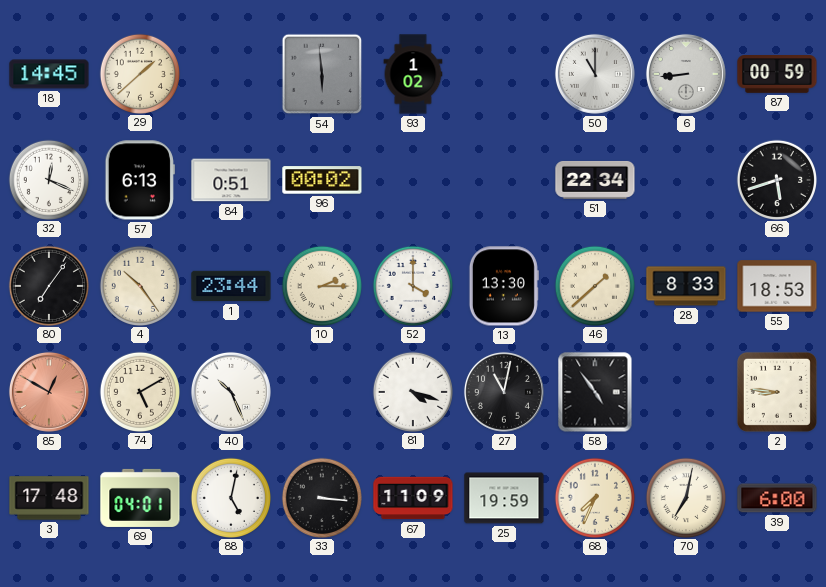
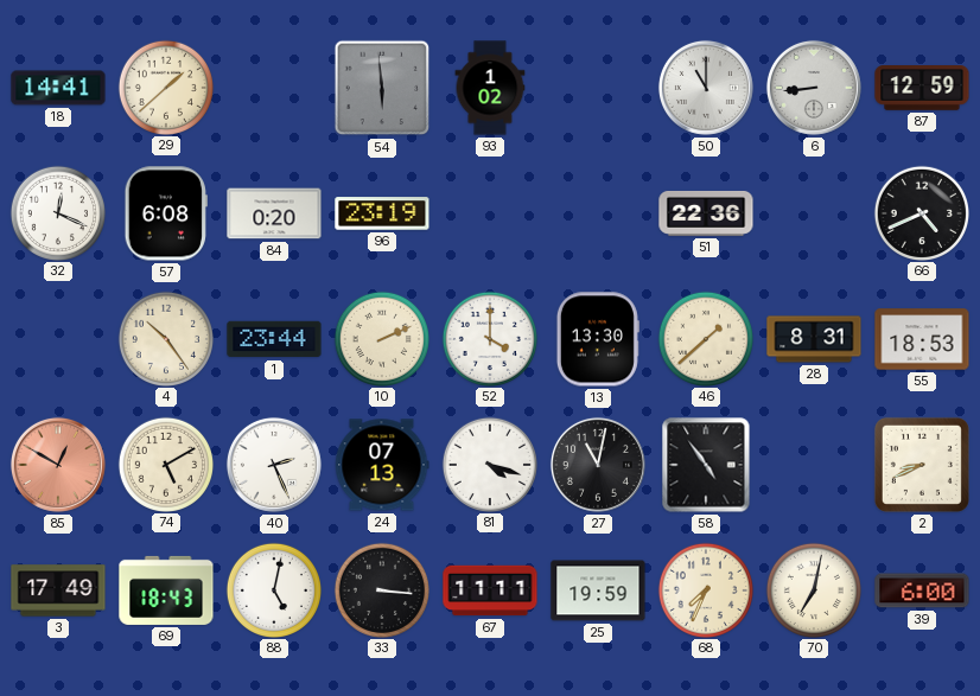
18: 14:45 -> 14:41 (58, 88)
87: 00:59 -> 12:59 (922, 88)
57: 6:13 -> 6:08 (166, 213)
84: 0:51 -> 0:20 (274, 213)
96: 00:02 -> 23:19 (382, 213)
51: 22:34 -> 22:36 (706, 213)
66: 5:42 -> 4:41 (921, 212)
80: 7:06 -> none (48, 285)
10: 2:15 -> 2:11 (381, 338)
28: 8:33 -> 8:31 (814, 339)
40: 10:26 -> 2:26 (274, 465)
24: none -> 07:13 (382, 465)
2: 8:46 -> 8:41 (922, 465)
3: 17:48 -> 17:49 (58, 590)
69: 04:01 -> 18:43 (166, 590)
67: 11:09 -> 11:11 (490, 590)
